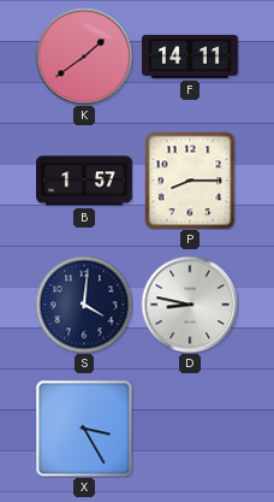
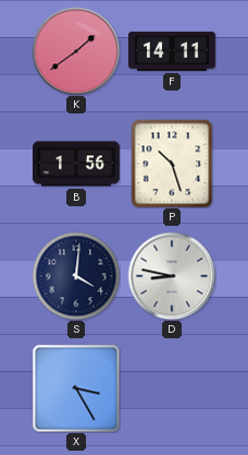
B: 1:57 -> 1:56 (77, 164)
P: 8:15 -> 10:27 (172, 164)
